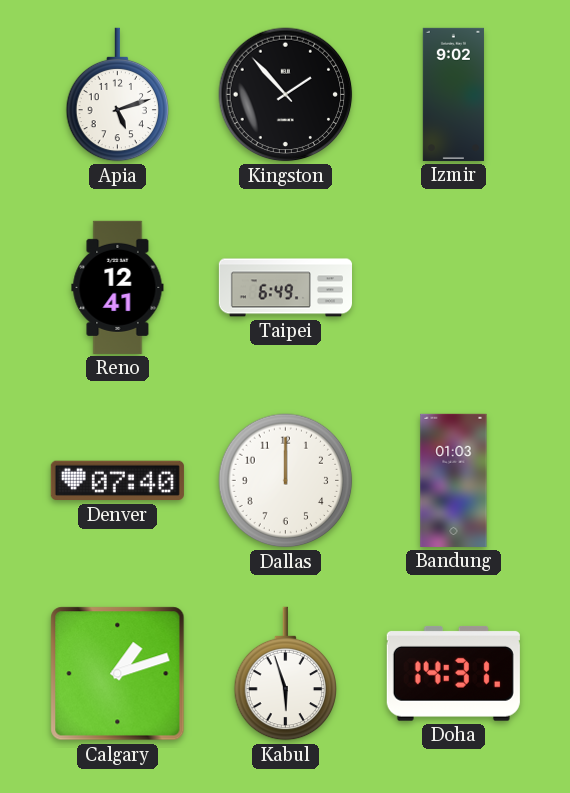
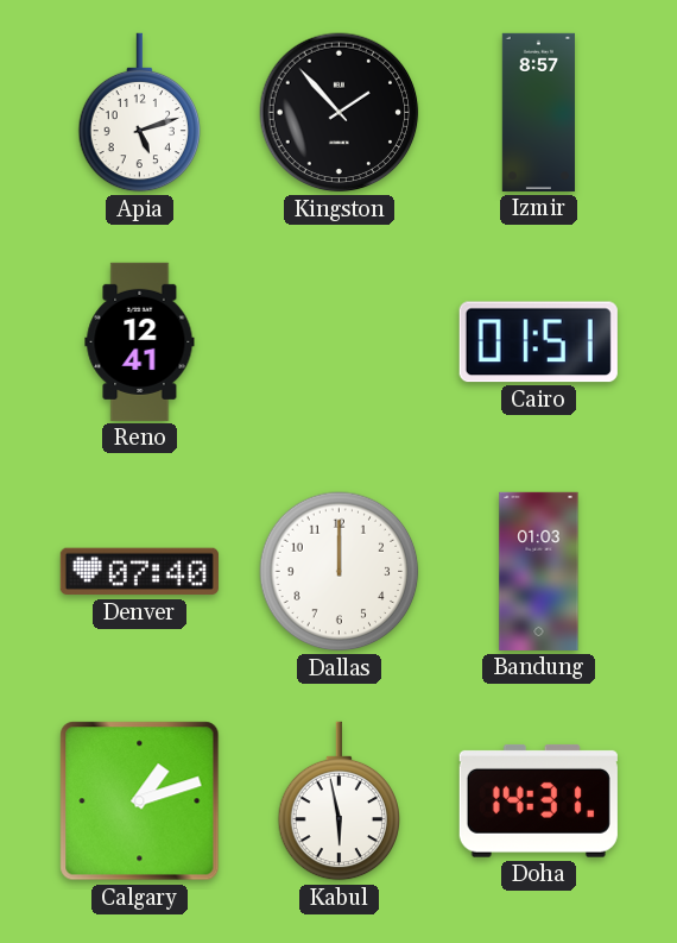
Izmir: 9:02 -> 8:57 (538, 112)
Taipei: 6:49 -> none (285, 288)
Cairo: none -> 01:51 (538, 342)
Kabul: 5:57 -> 5:58 (340, 801)
